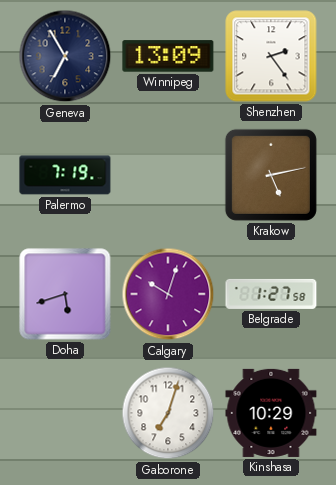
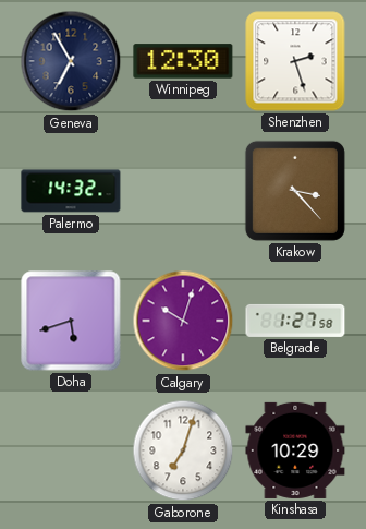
Winnipeg: 13:09 -> 12:30 (183, 61)
Shenzhen: 2:24 -> 2:27 (295, 61)
Palermo: 7:19 -> 14:32 (71, 191)
Krakow: 5:13 -> 3:23 (295, 191)
